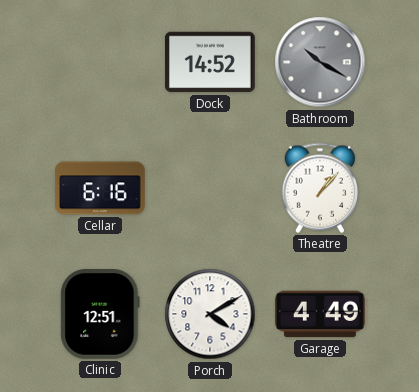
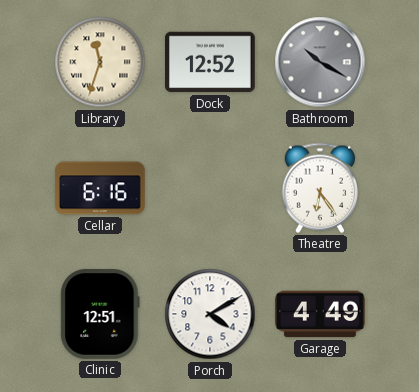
Library: none -> 11:33 (100, 62)
Dock: 14:52 -> 12:52 (211, 62)
Theatre: 1:07 -> 6:24 (319, 188)
